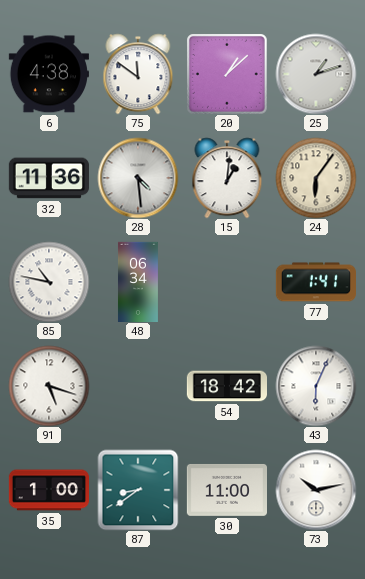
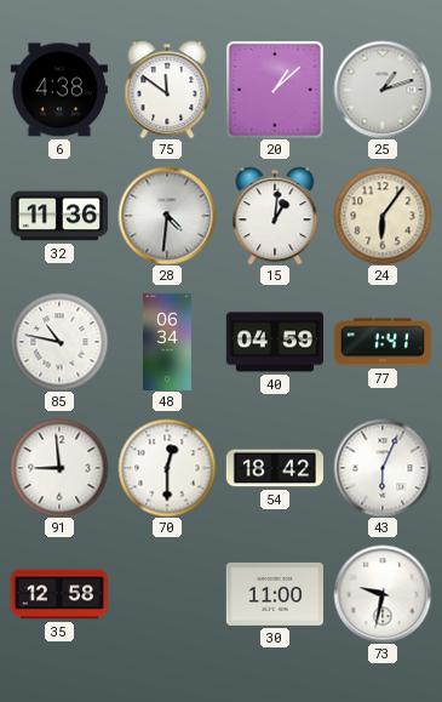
28: 4:29 -> 4:31 (167, 216)
40: none -> 04:59 (274, 342)
91: 5:18 -> 8:59 (59, 468)
70: none -> 12:30 (167, 468)
35: 1:00 -> 12:58 (58, 594)
87: 8:39 -> none (138, 490)
73: 10:13 -> 9:32 (383, 594)
